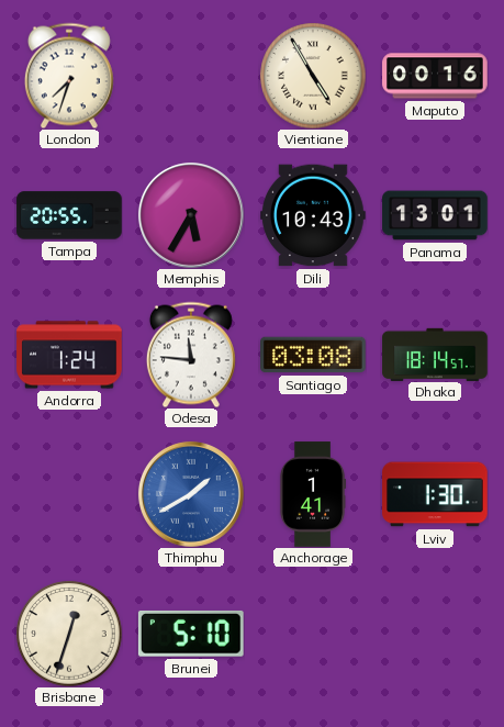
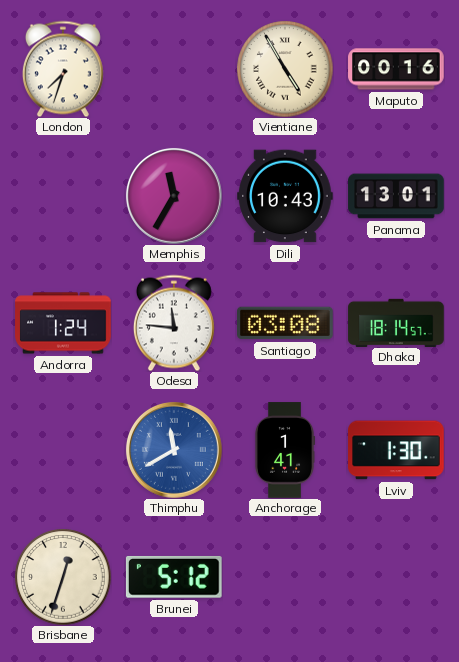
Tampa: 20:55 -> none (69, 215)
Memphis: 5:35 -> 11:35 (174, 196)
Thimphu: 1:40 -> 11:40 (174, 450)
Brunei: 5:10 -> 5:12 (174, 577)
